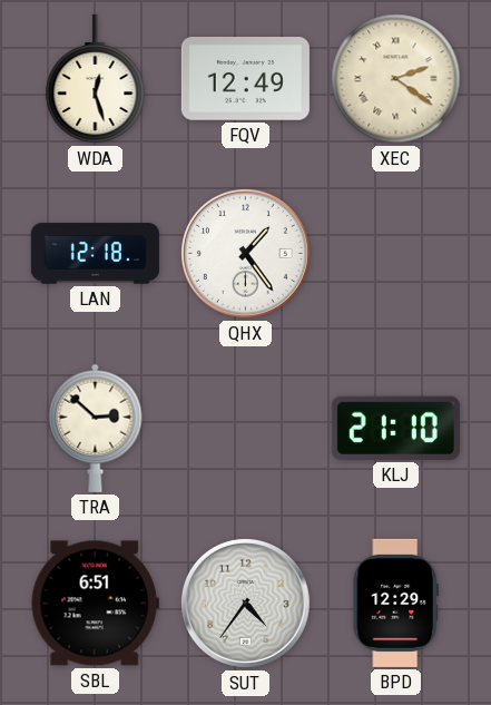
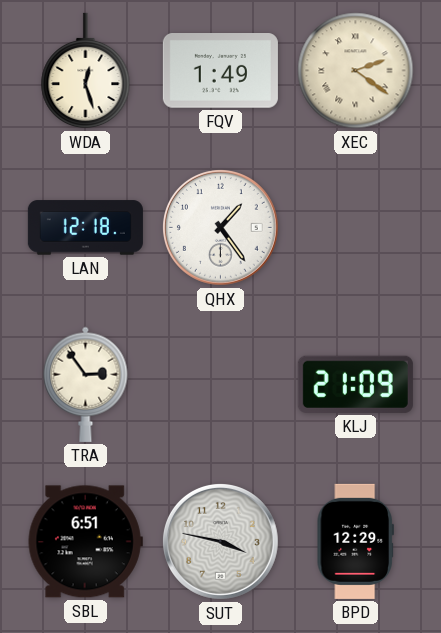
FQV: 12:49 -> 1:49 (220, 71)
TRA: 2:52 -> 2:54 (86, 384)
KLJ: 21:10 -> 21:09 (355, 384)
SUT: 4:36 -> 3:47 (220, 541)
